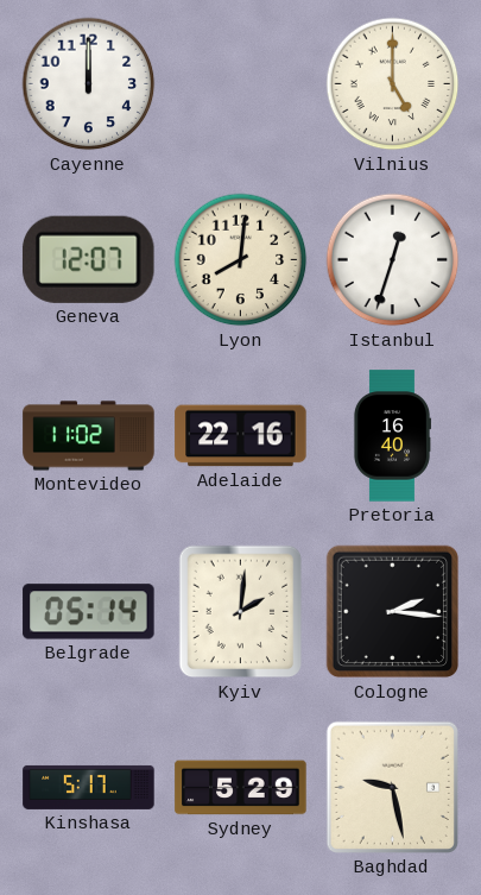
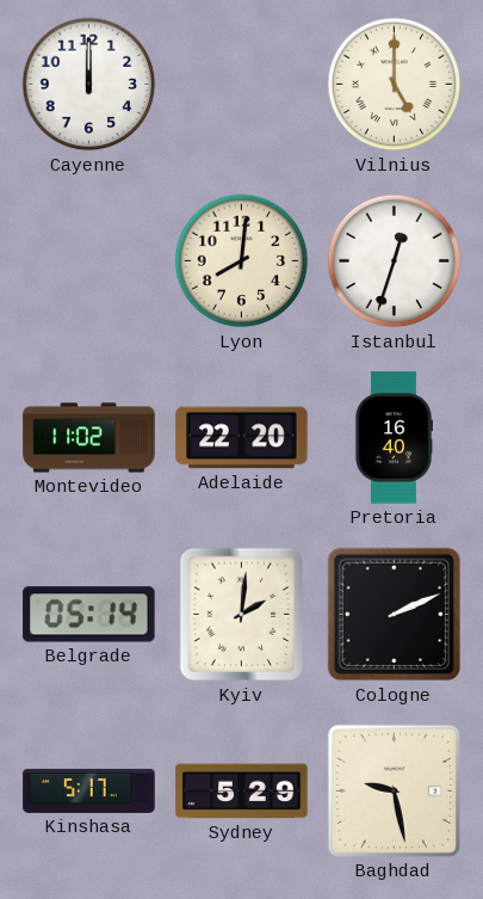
Geneva: 12:07 -> none (88, 259)
Adelaide: 22:16 -> 22:20 (242, 438)
Cologne: 2:16 -> 2:11 (395, 615)
